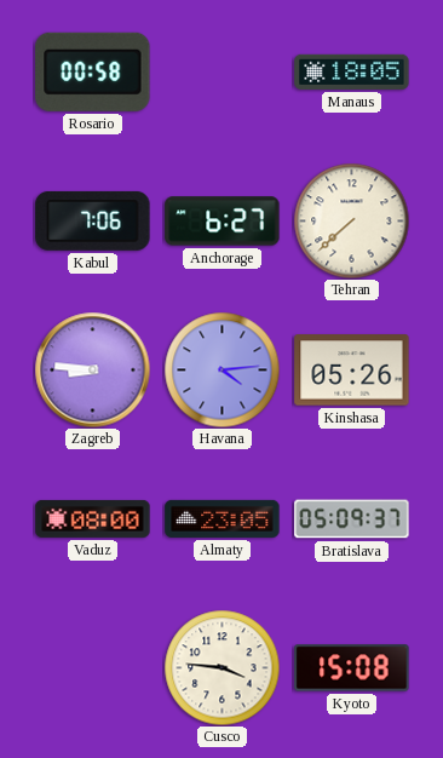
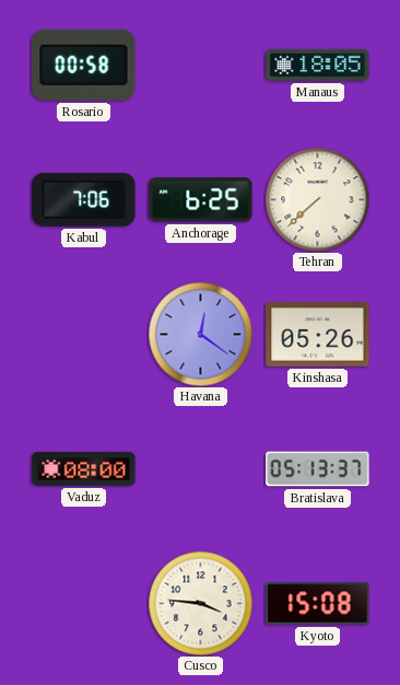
Anchorage: 6:27 -> 6:25 (201, 200)
Zagreb: 8:46 -> none (92, 369)
Havana: 4:14 -> 12:21 (200, 334)
Almaty: 23:05 -> none (223, 518)
Bratislava: 05:09 -> 05:13 (318, 469)
